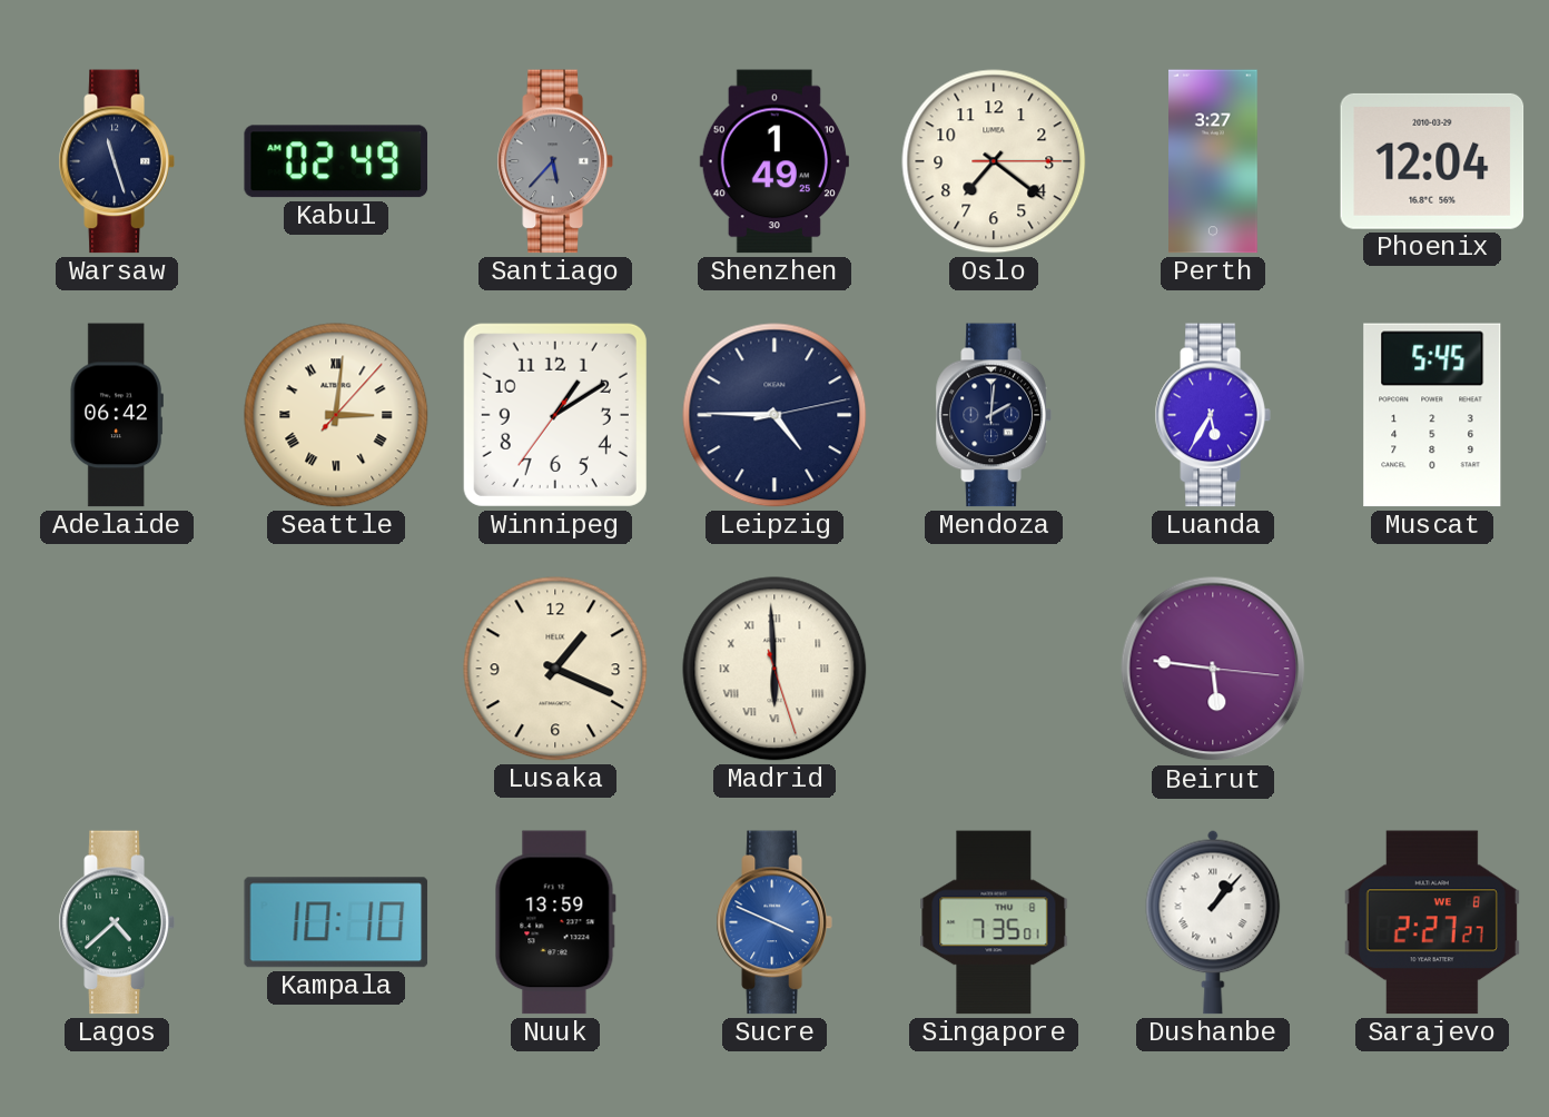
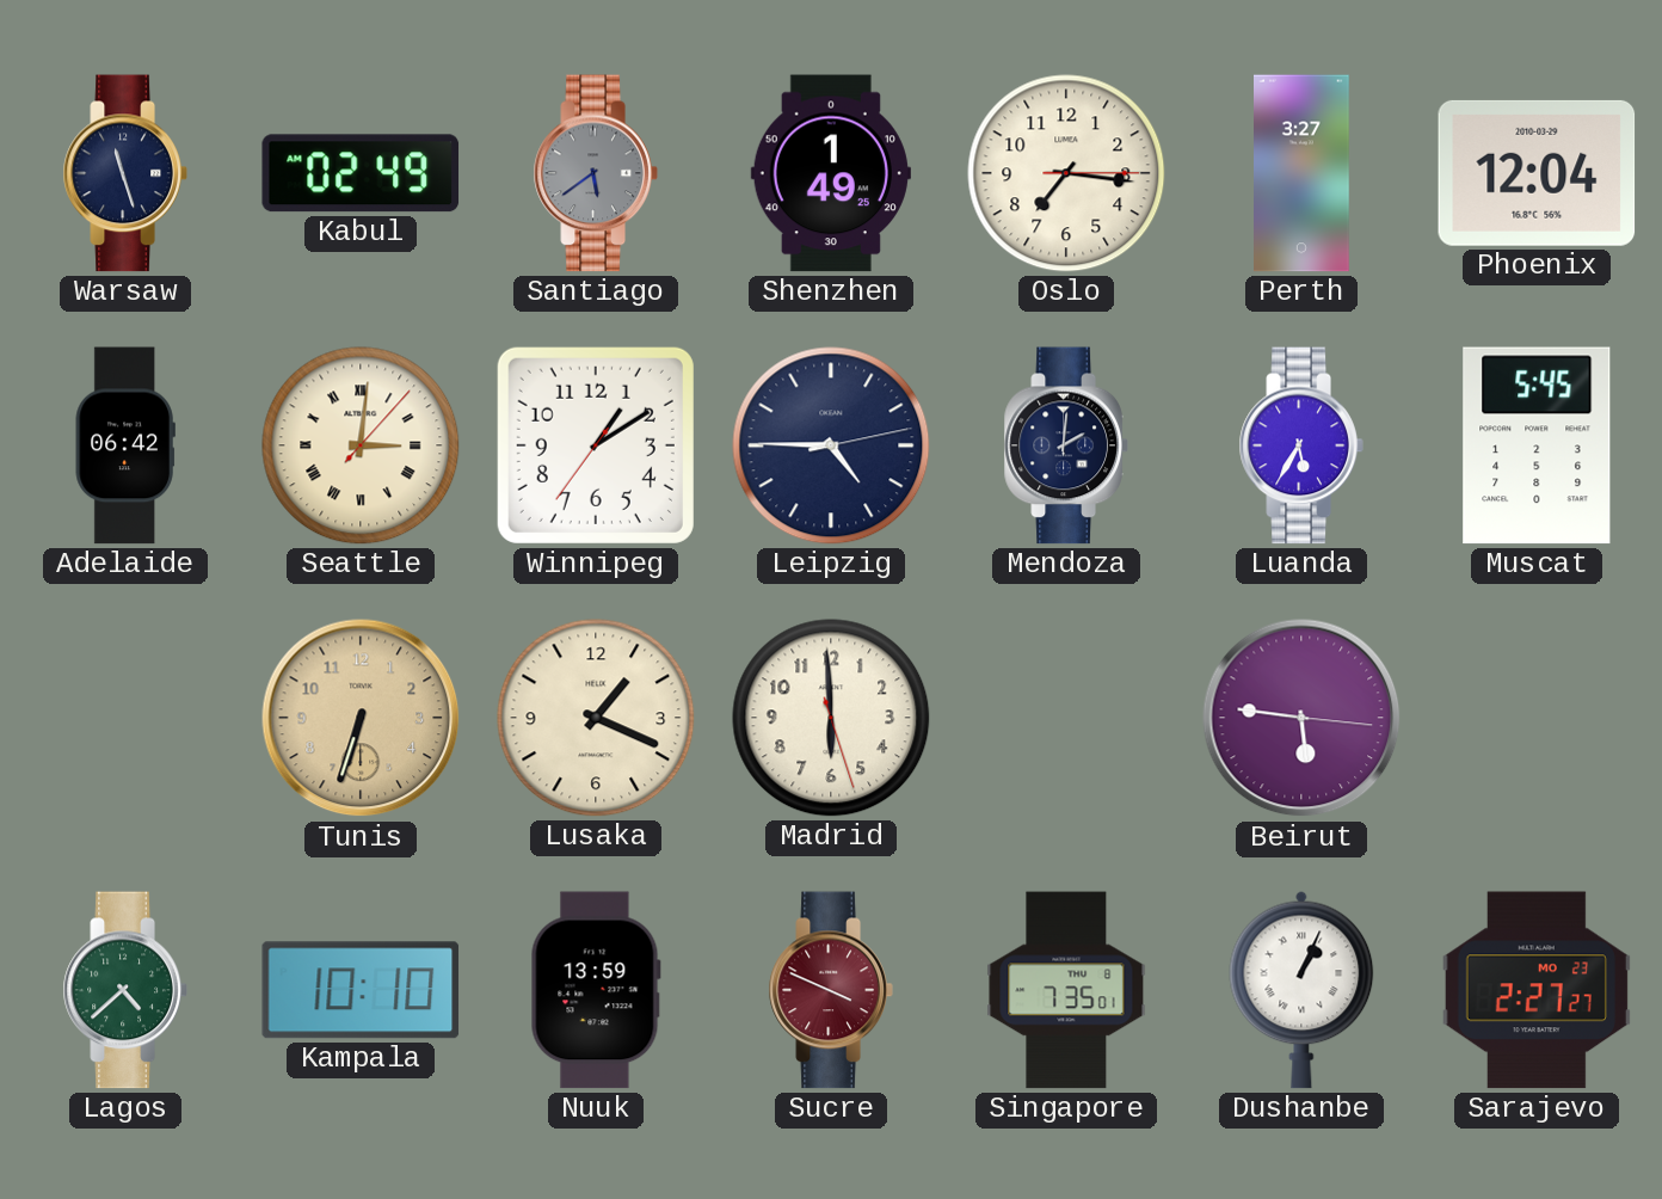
Santiago: 5:37 -> 5:39 (596, 173)
Oslo: 7:21 -> 7:16 (1066, 173)
Tunis: none -> 6:33 (361, 718)
Madrid numerals: Roman -> Arabic (831, 718)
Sucre dial: blue -> burgundy (831, 990)
Dushanbe: 1:07 -> 1:04 (1301, 990)
Sarajevo date: WE 8 -> MO 23 (1537, 990)
